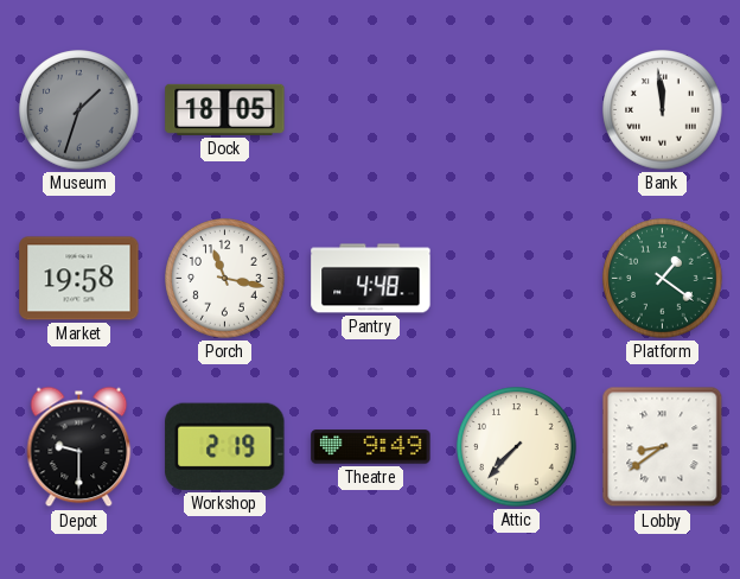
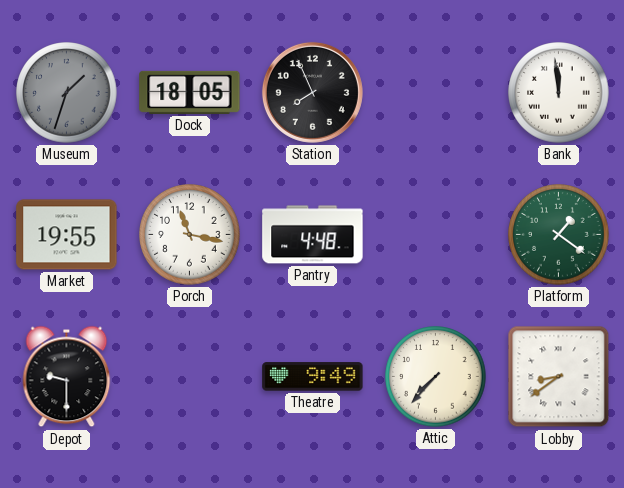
Station: none -> 7:56 (312, 92)
Market: 19:58 -> 19:55 (67, 235)
Workshop: 2:19 -> none (225, 446)
